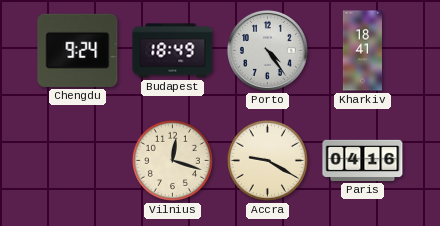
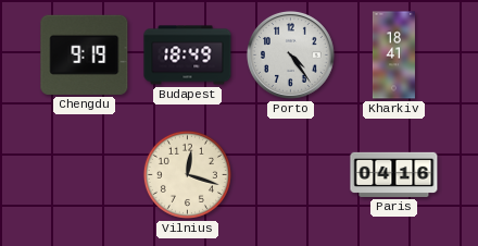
Chengdu: 9:24 -> 9:19 (85, 54)
Accra: 9:20 -> none (267, 160)
